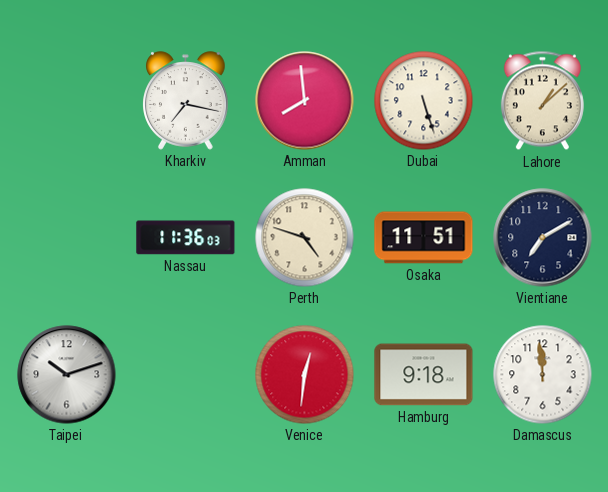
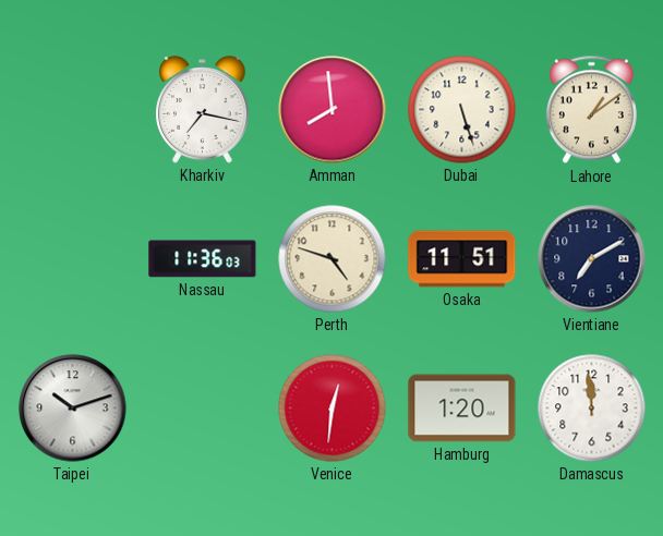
Lahore: 1:08 -> 1:09 (591, 110)
Hamburg: 9:18 -> 1:20 (462, 409)
